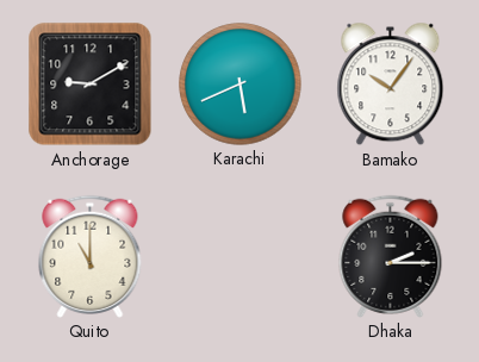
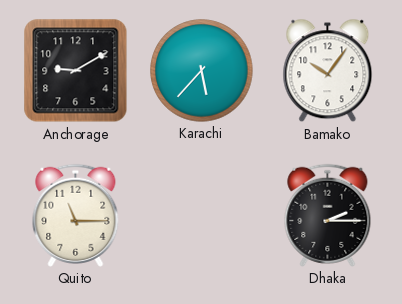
Karachi: 5:41 -> 5:37 (202, 71)
Quito: 11:00 -> 11:15 (76, 215)
